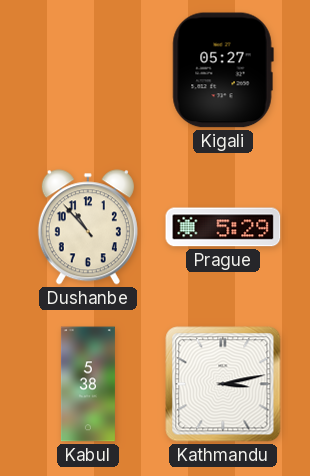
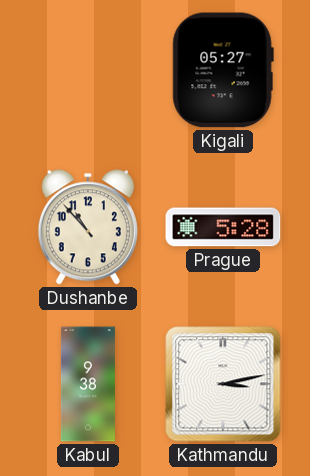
Prague: 5:29 -> 5:28 (223, 227)
Kabul: 5:38 -> 9:38 (88, 384)
